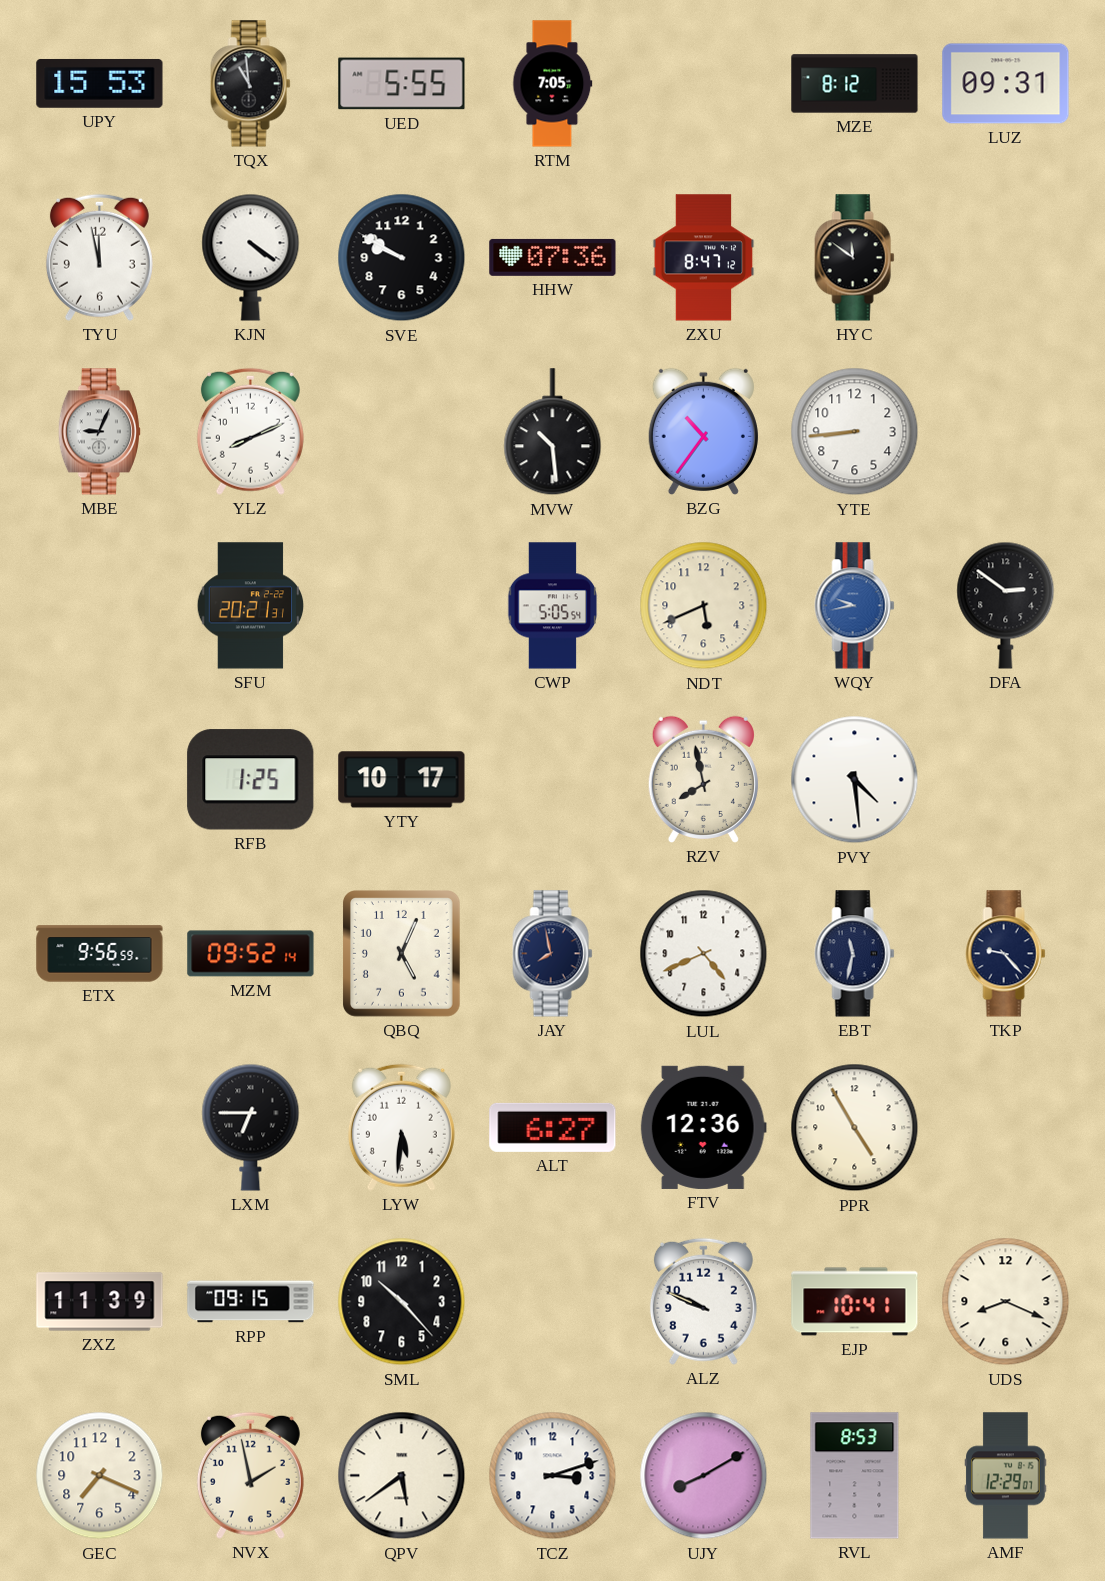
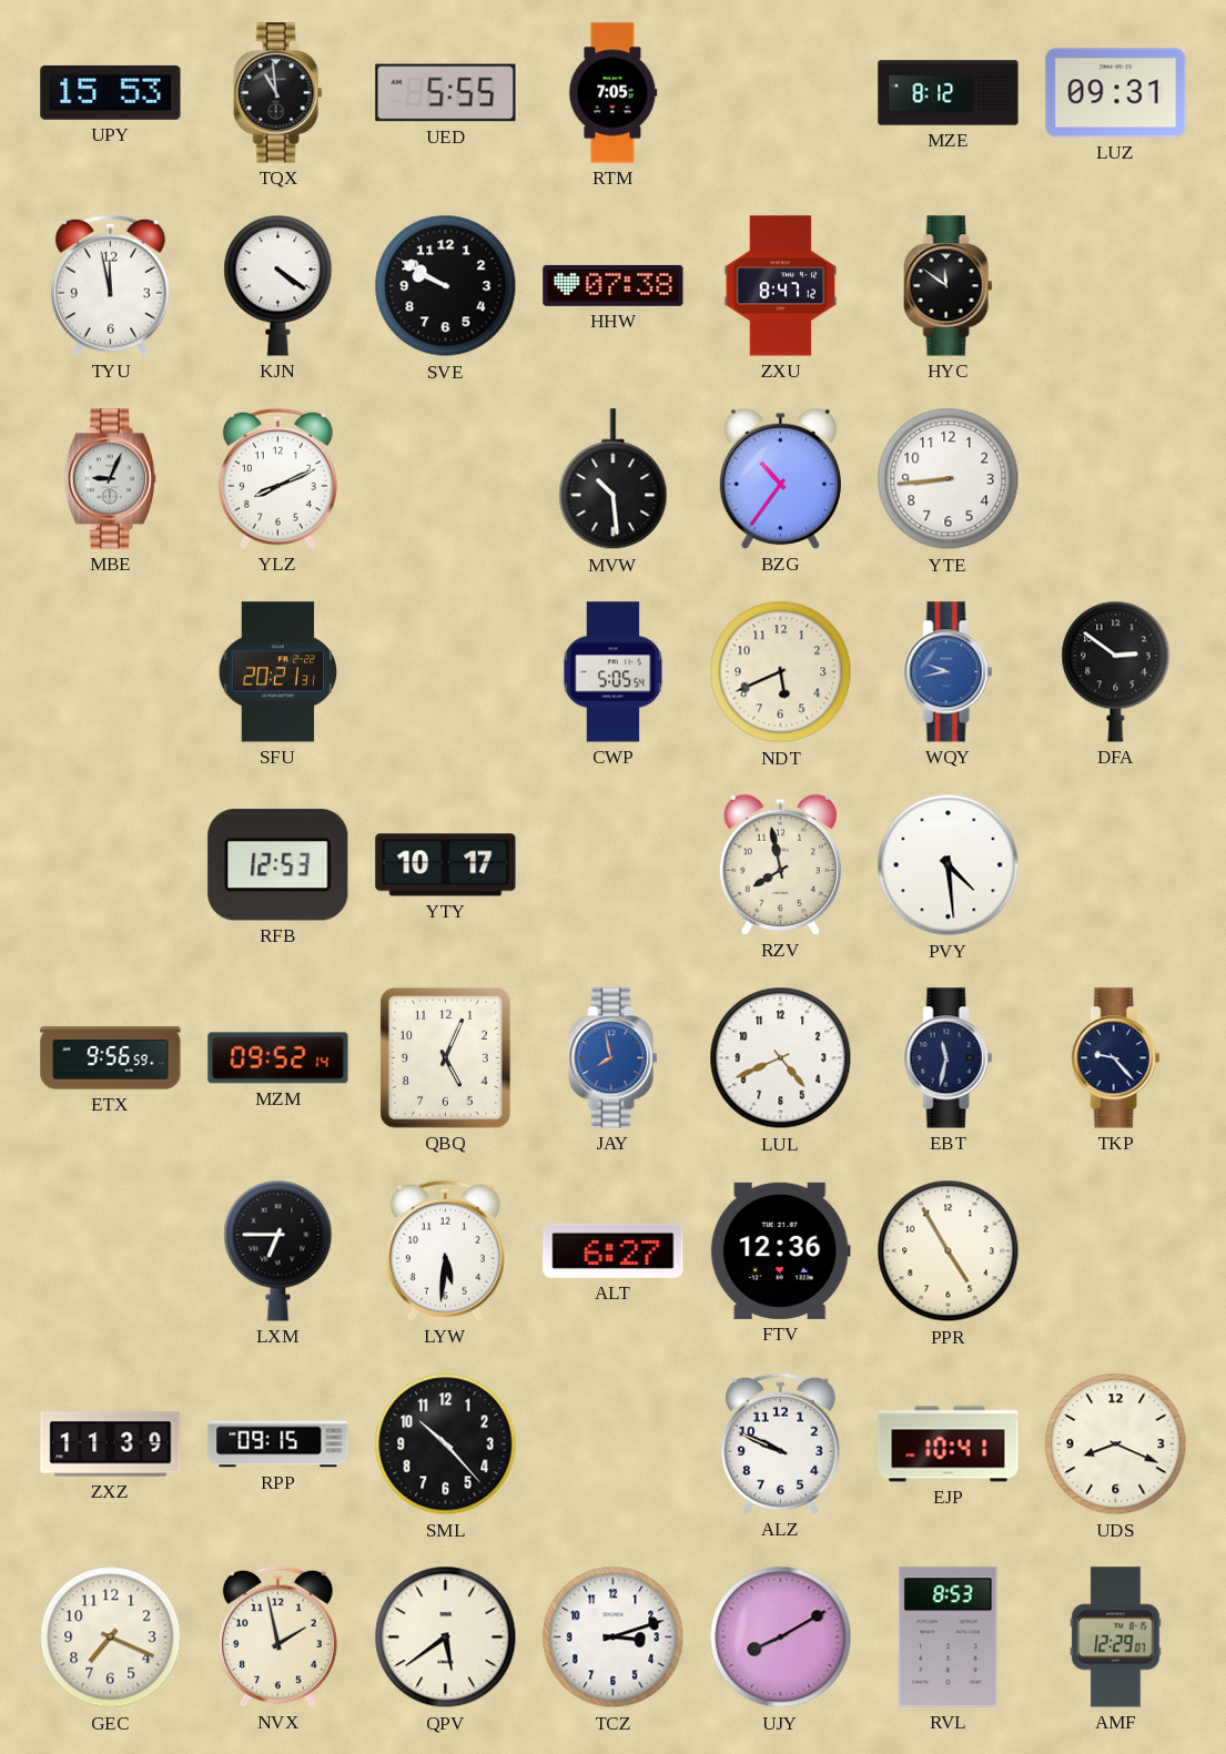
HHW: 07:36 -> 07:38 (614, 285)
RFB: 1:25 -> 12:53 (278, 865)
JAY dial: navy -> blue (614, 1058)
